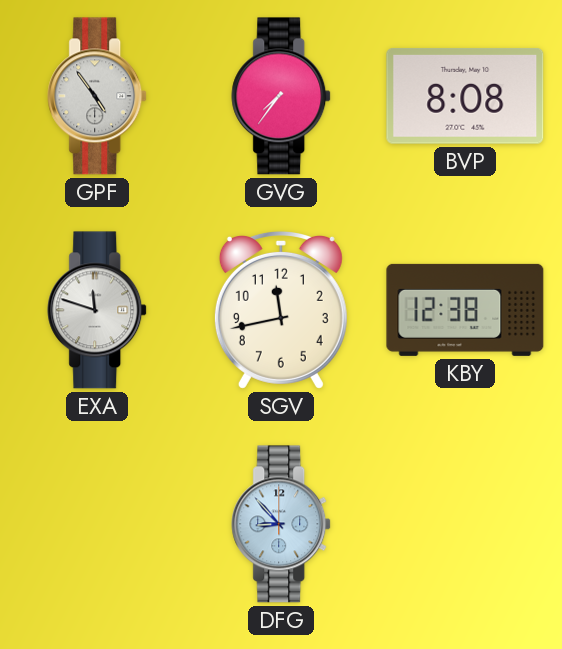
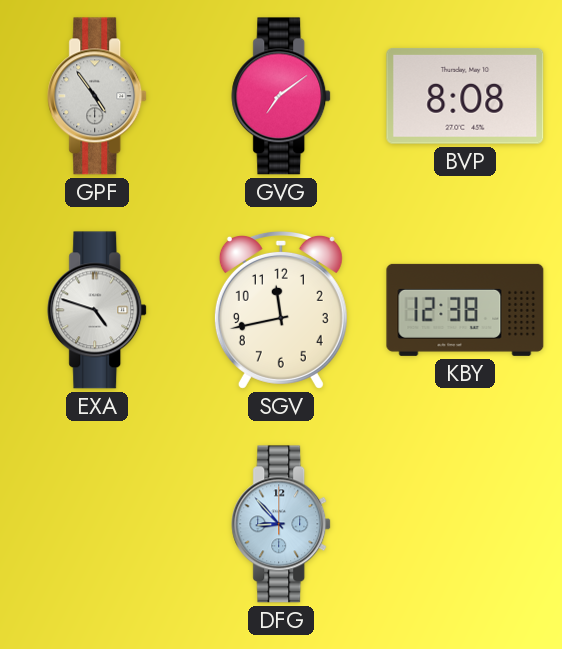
GVG: 7:36 -> 7:09 (282, 96)
EXA: 11:48 -> 4:48 (98, 310)
